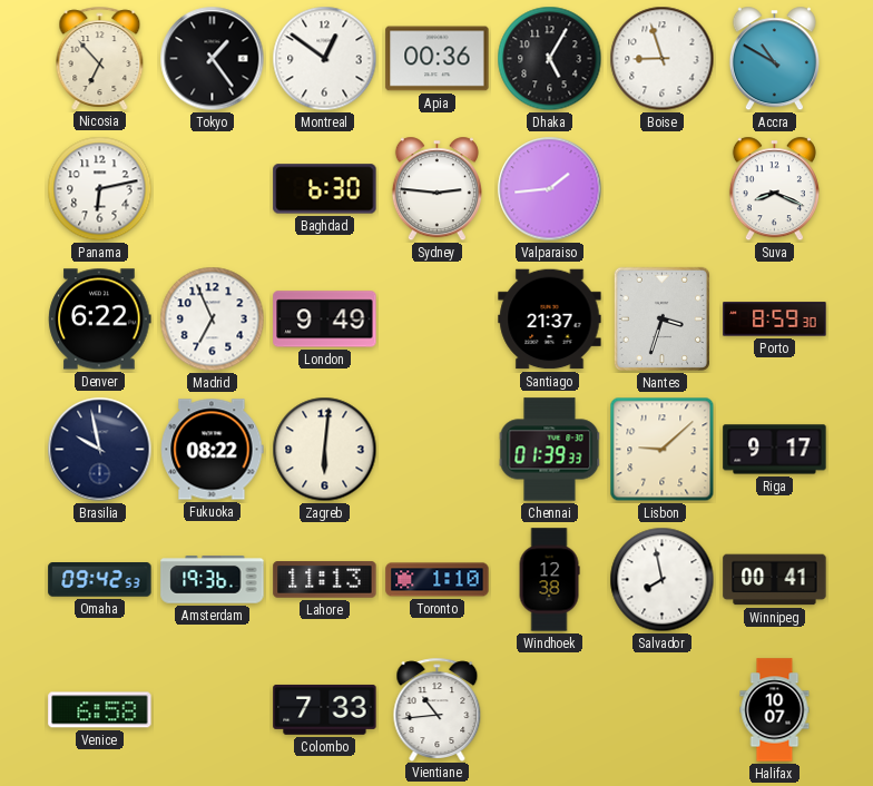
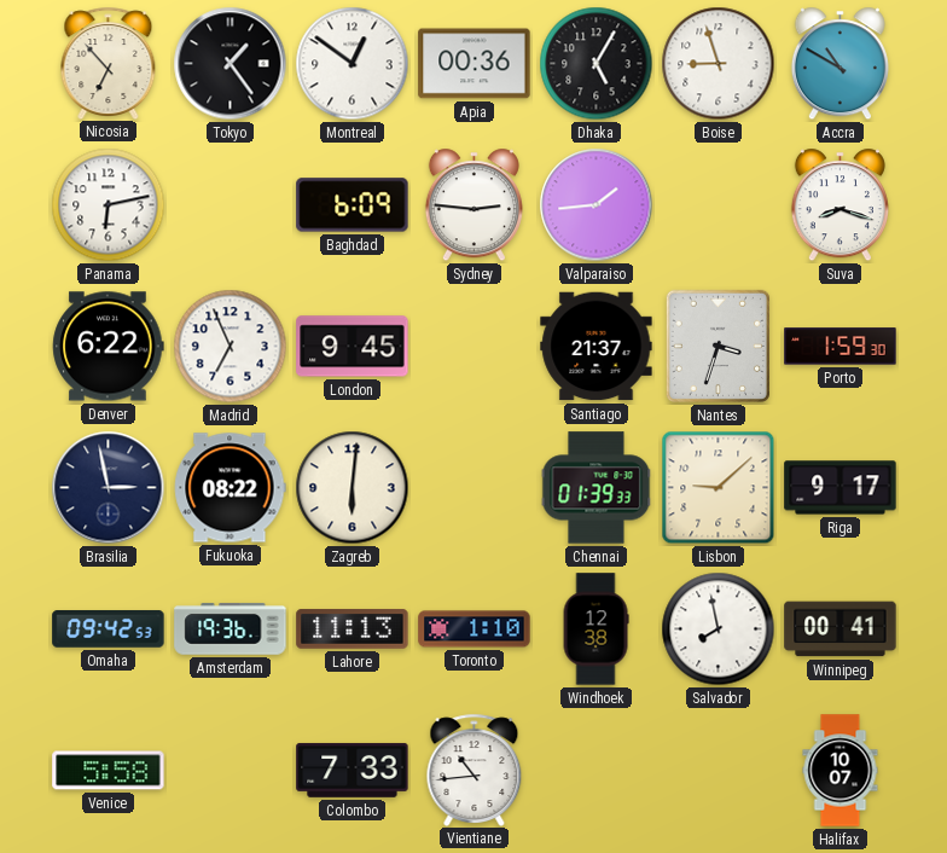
Baghdad: 6:30 -> 6:09 (353, 205)
Suva: 8:19 -> 8:18 (839, 205)
London: 9:49 -> 9:45 (353, 347)
Porto: 8:59 -> 1:59 (841, 347)
Brasilia: 9:58 -> 2:58 (109, 488)
Venice: 6:58 -> 5:58 (109, 771)
